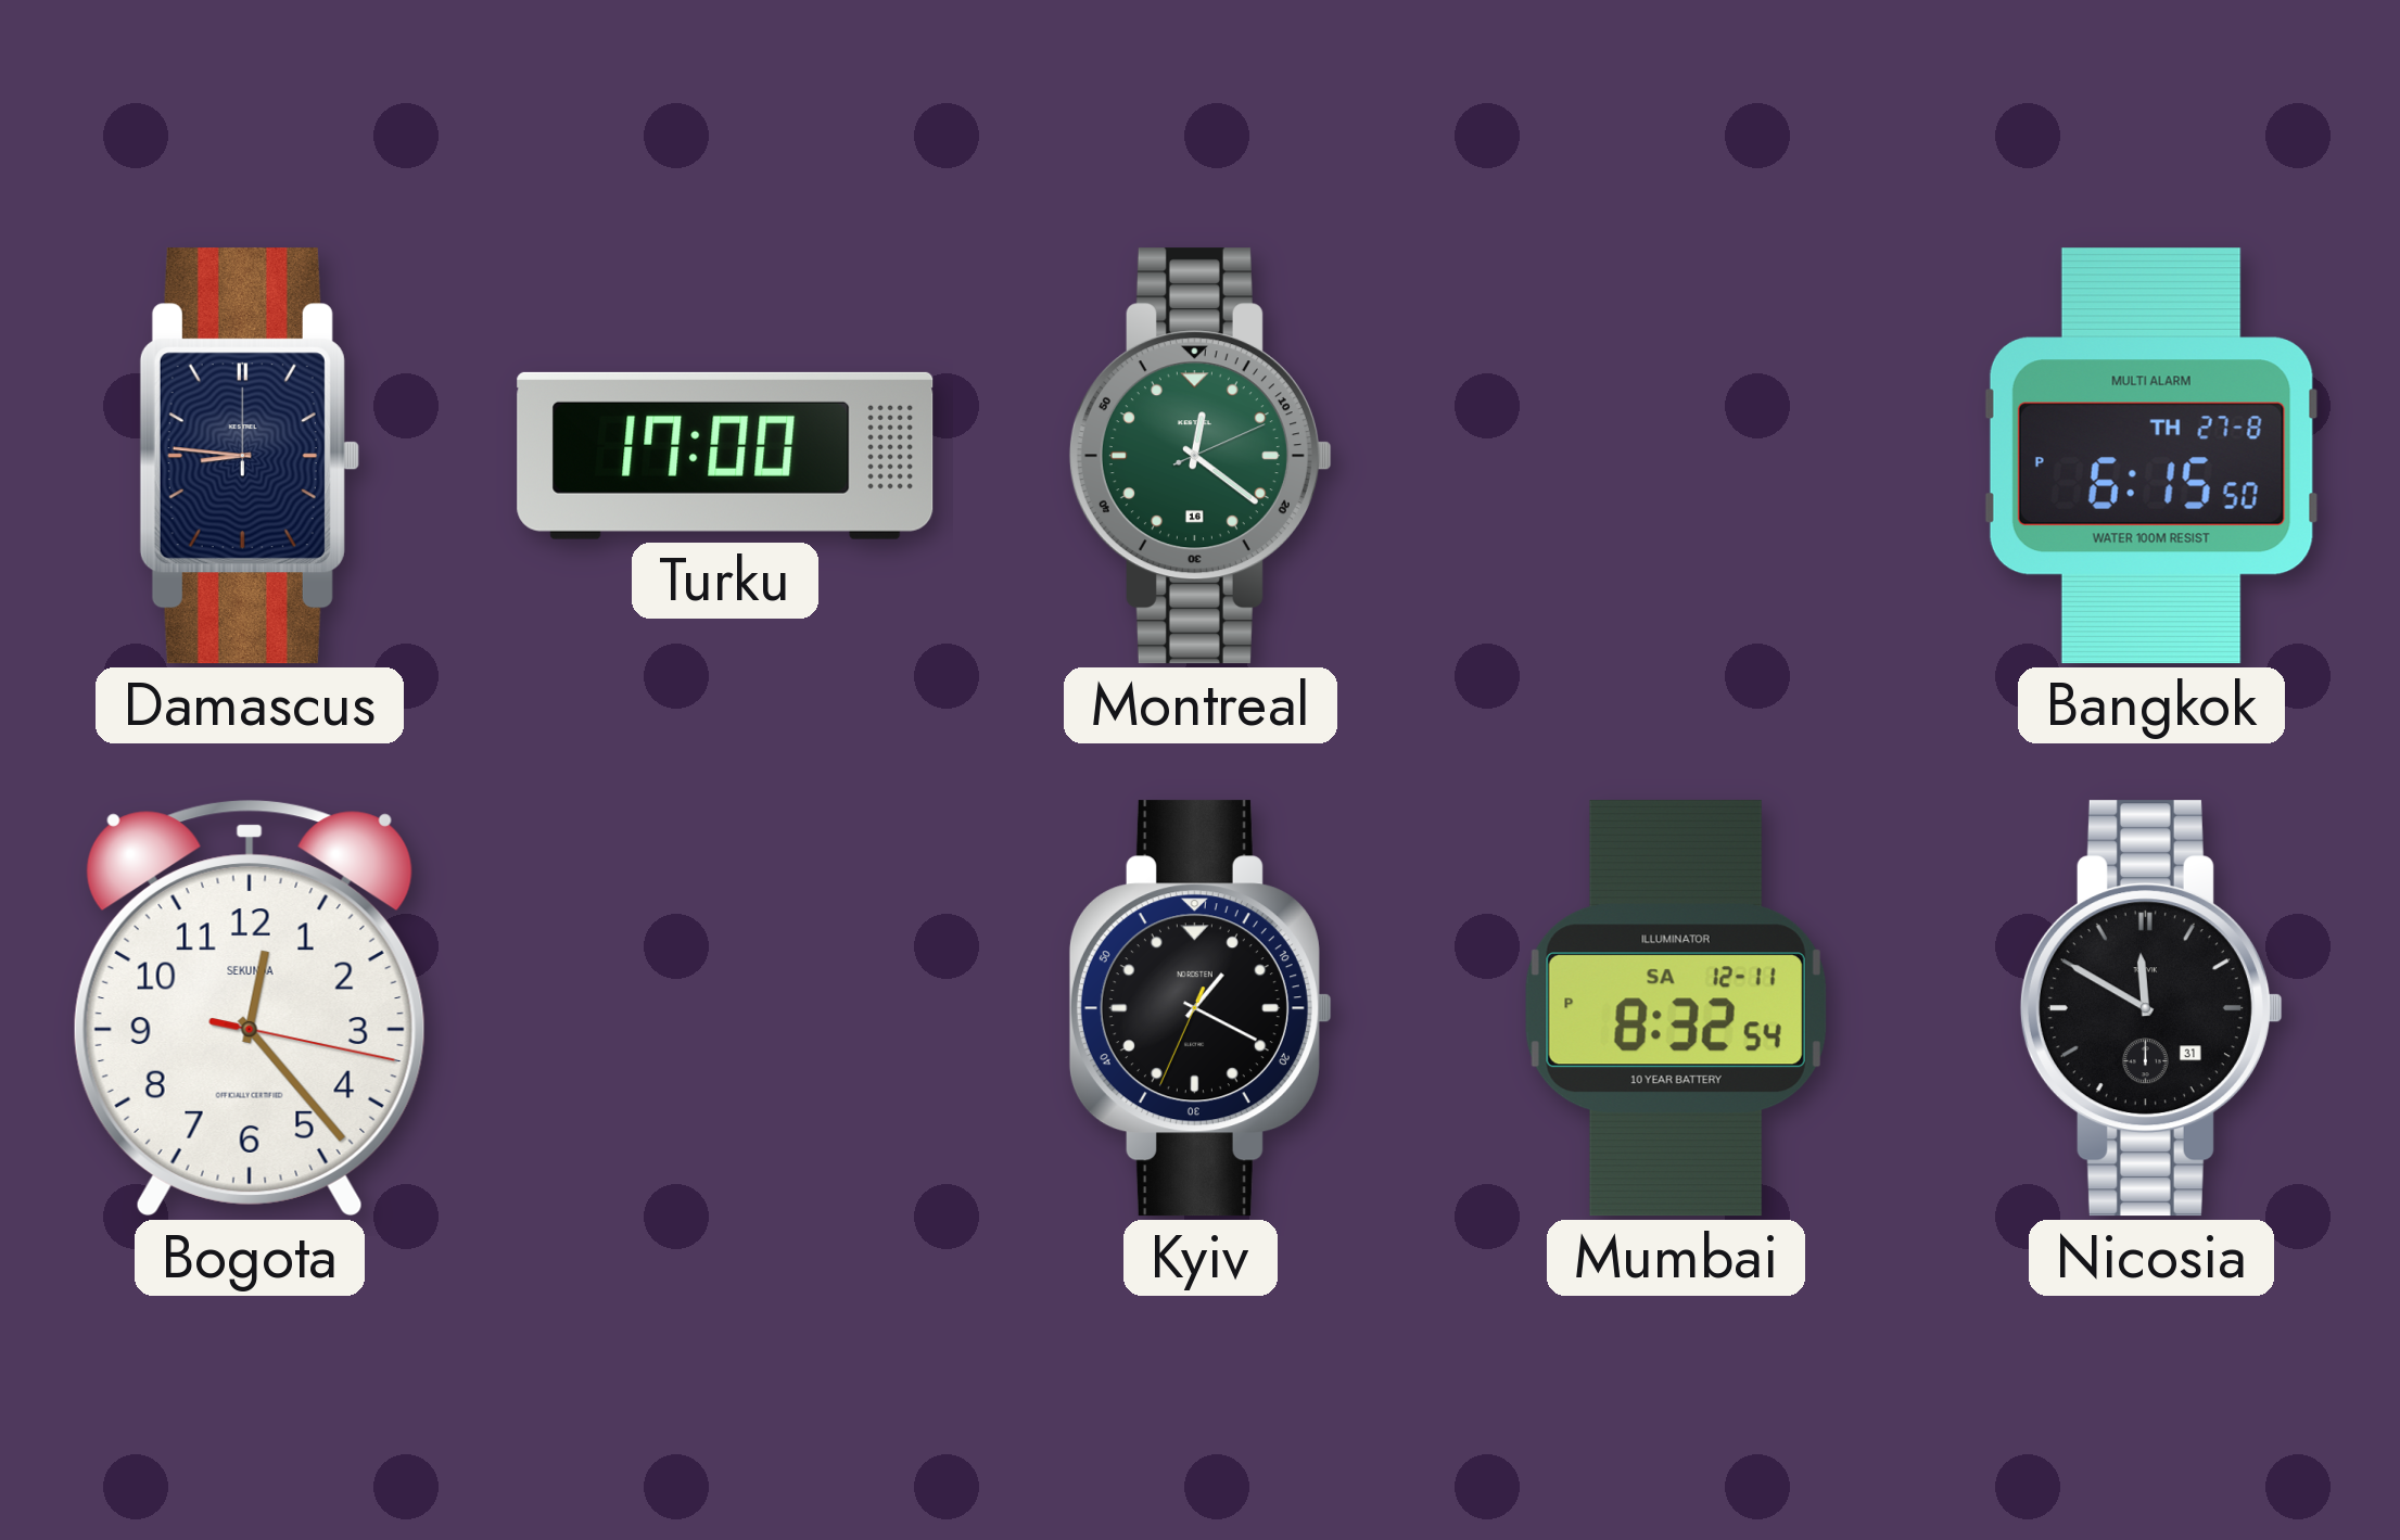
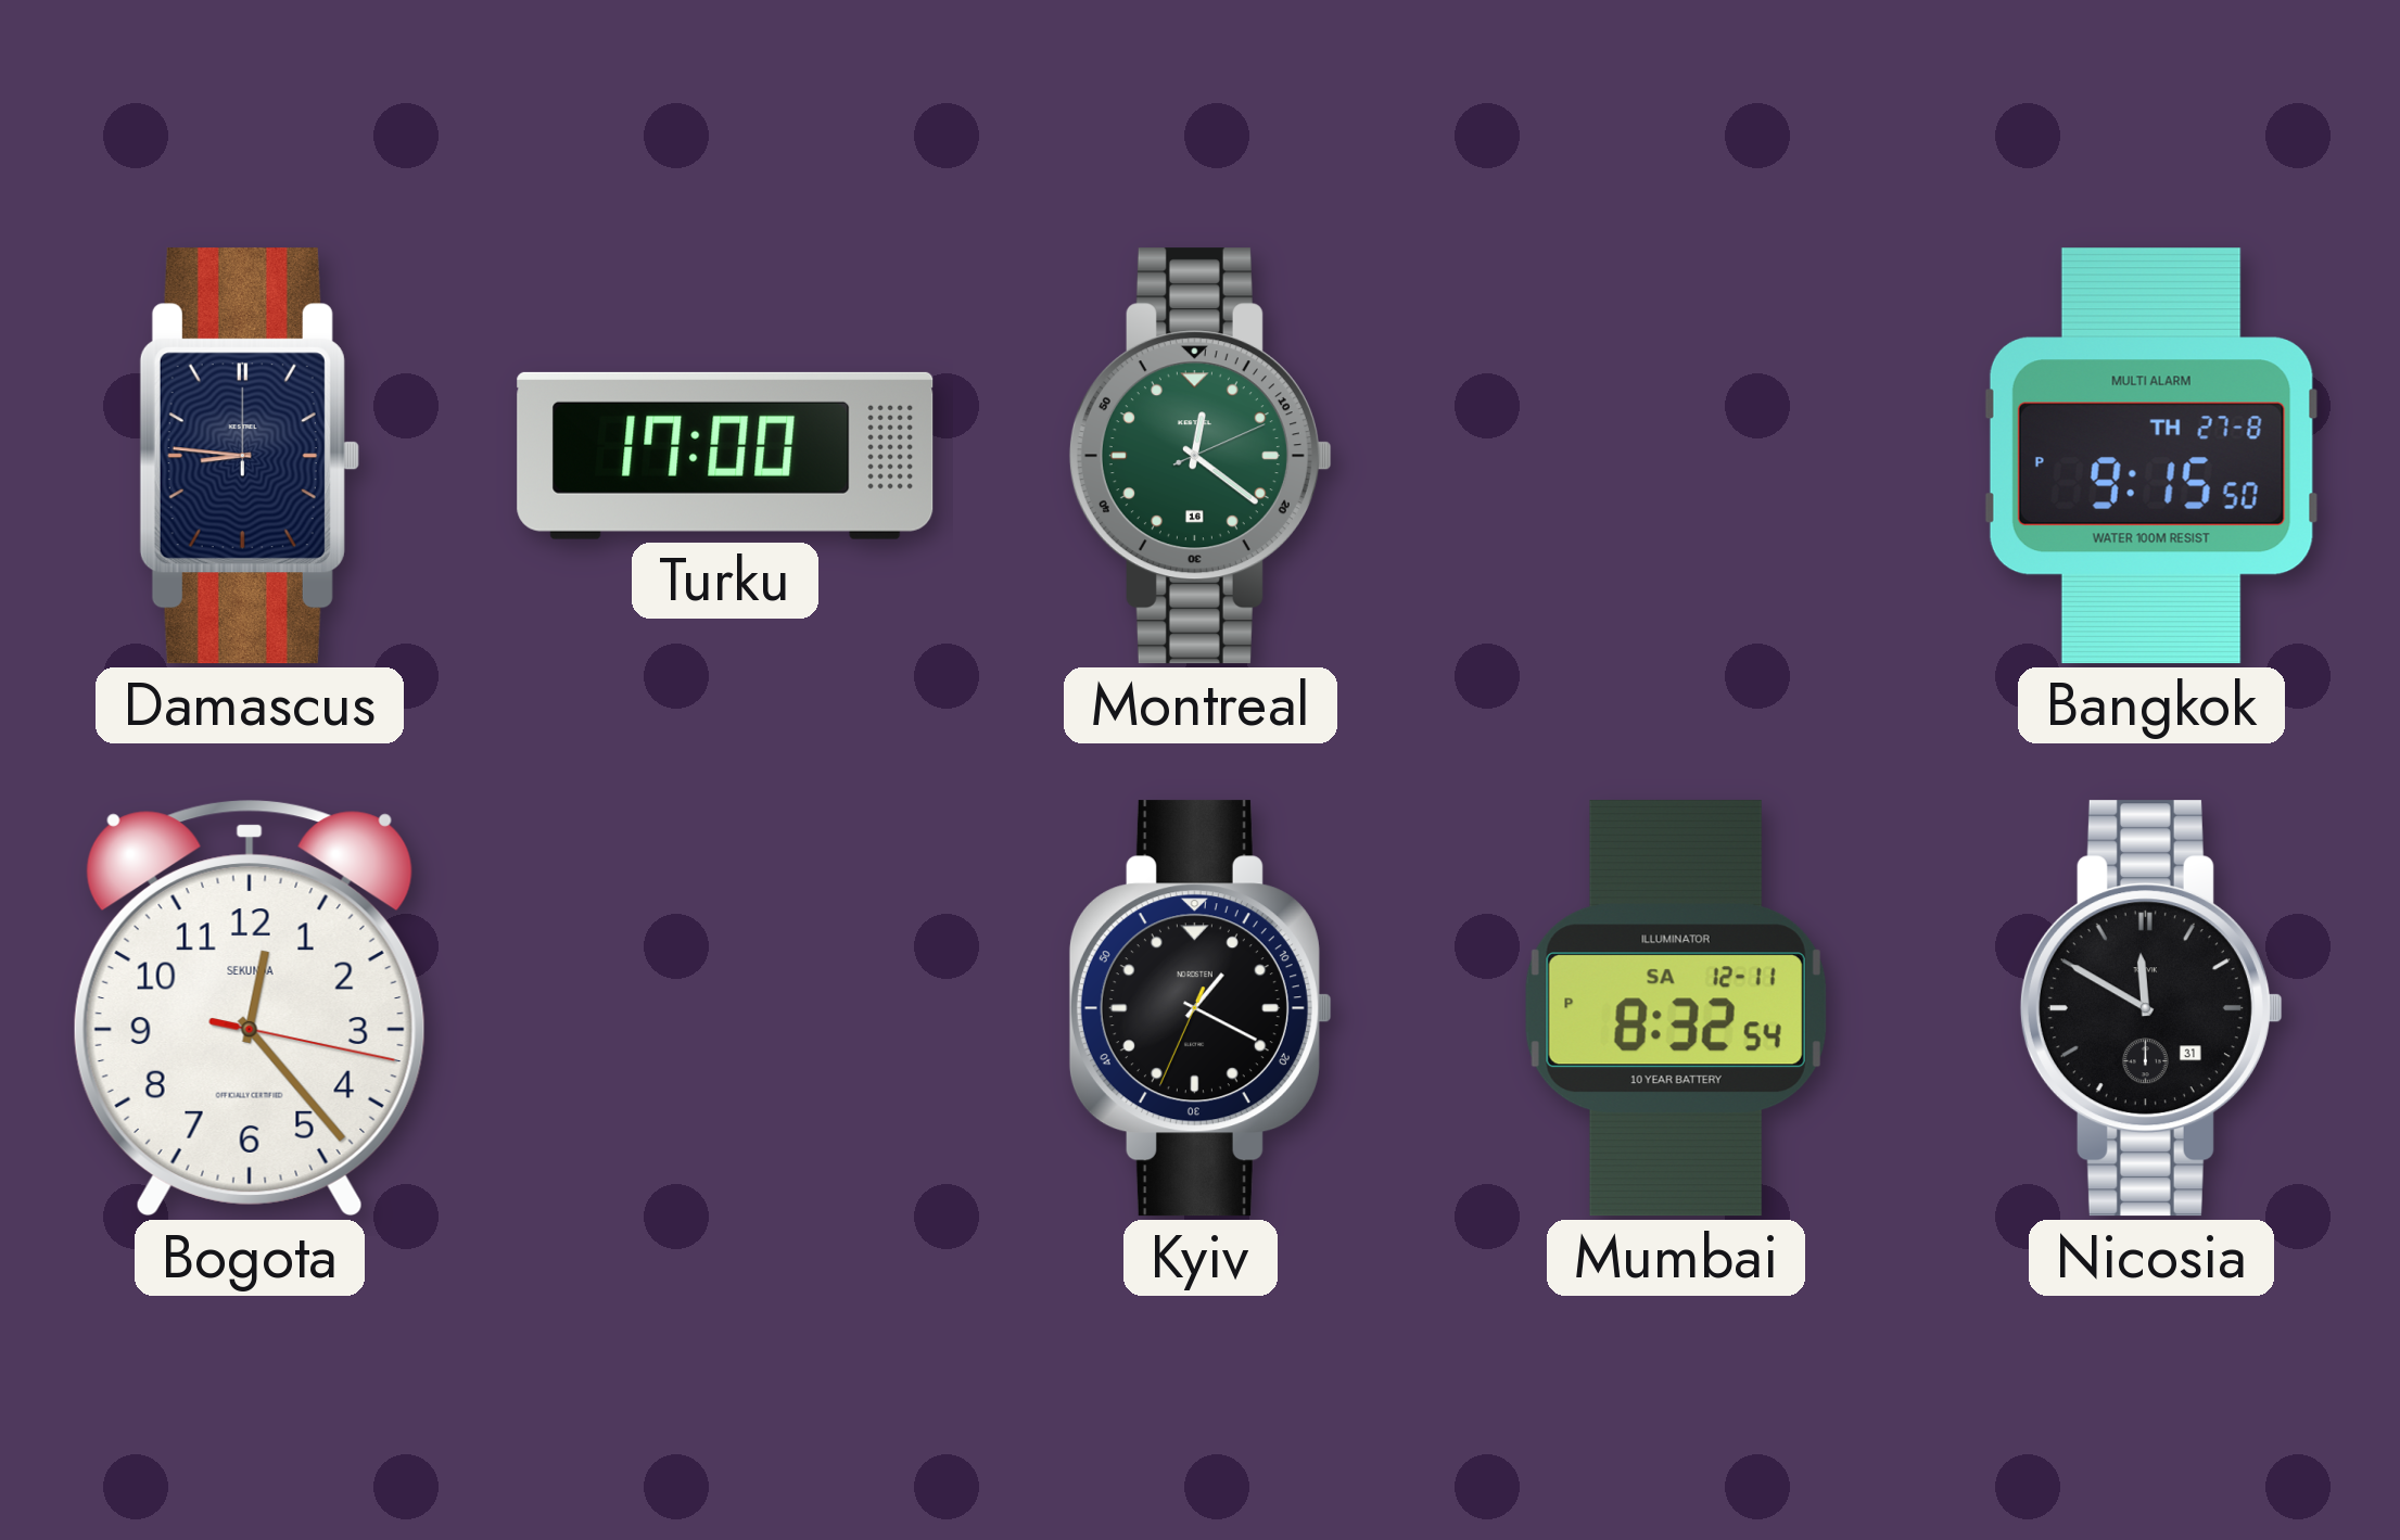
Bangkok: 6:15 -> 9:15 (2151, 456)
